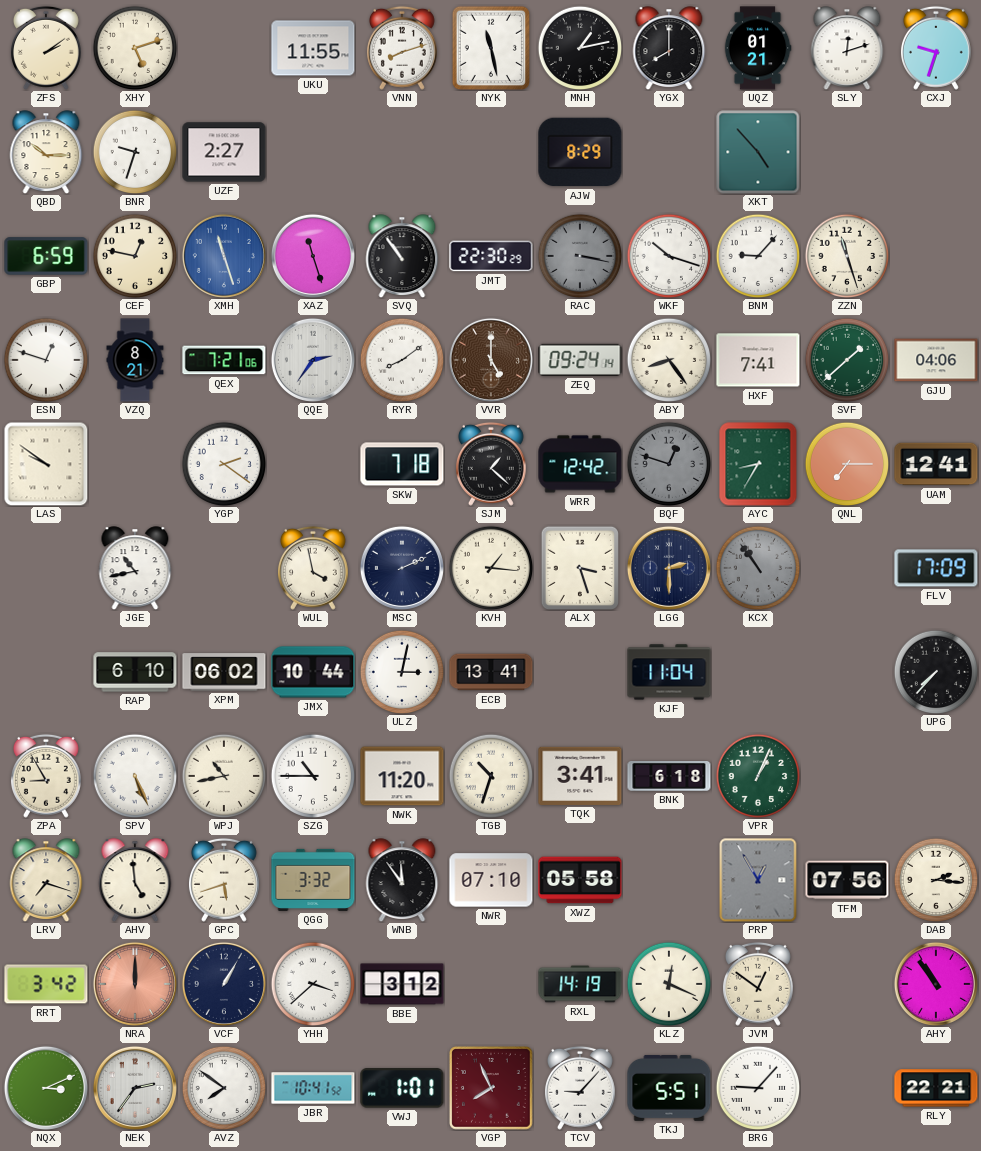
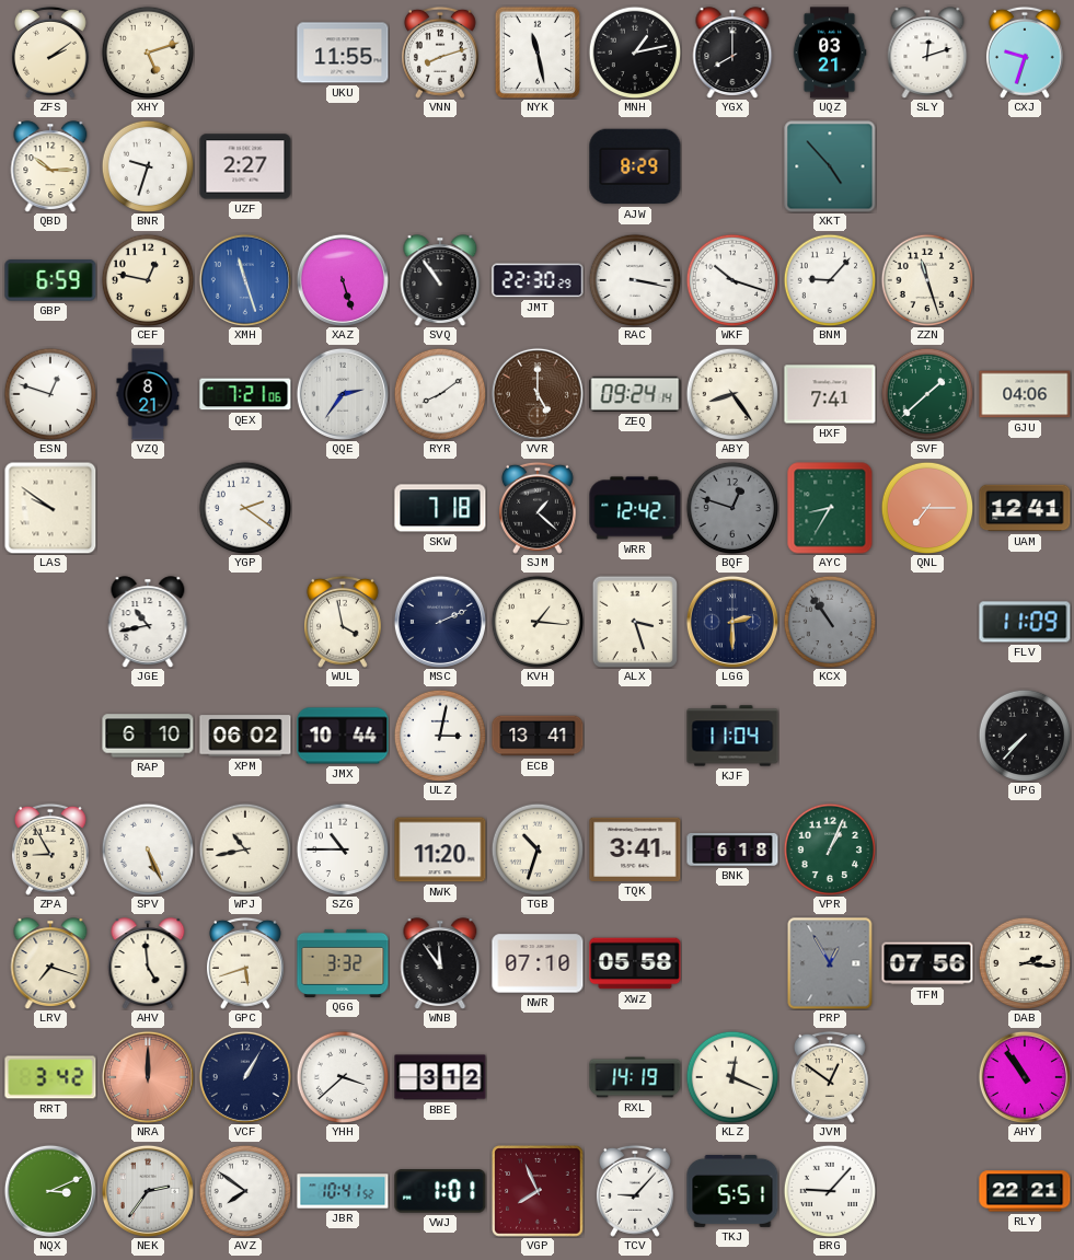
UQZ: 01:21 -> 03:21 (830, 53)
XAZ: 11:27 -> 5:27 (343, 280)
RAC dial: grey -> white (635, 280)
FLV: 17:09 -> 11:09 (1025, 622)
